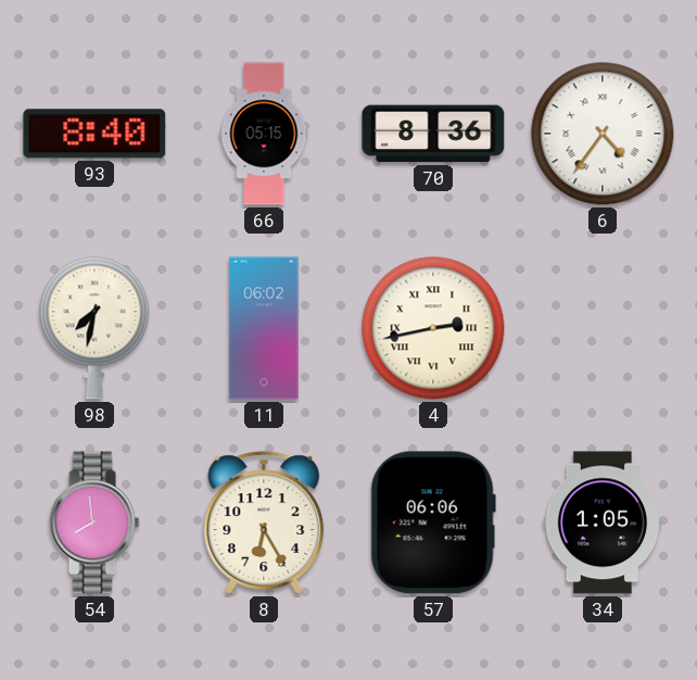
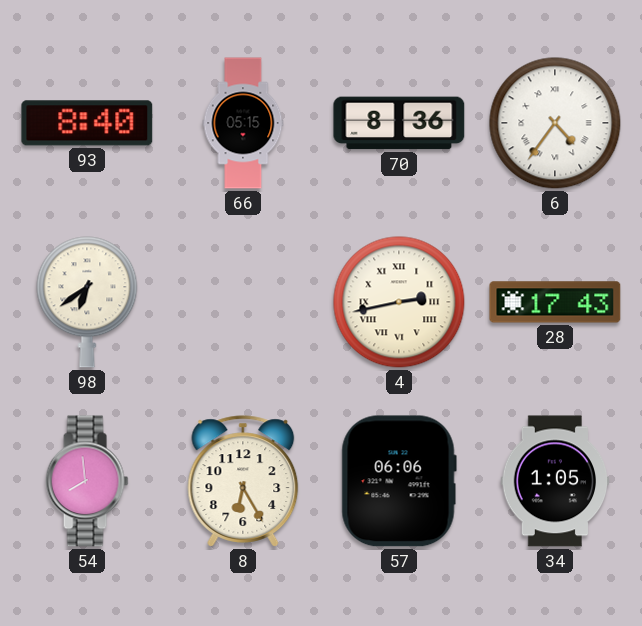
98: 7:32 -> 6:39 (87, 302)
11: 06:02 -> none (264, 328)
28: none -> 17:43 (555, 302)
